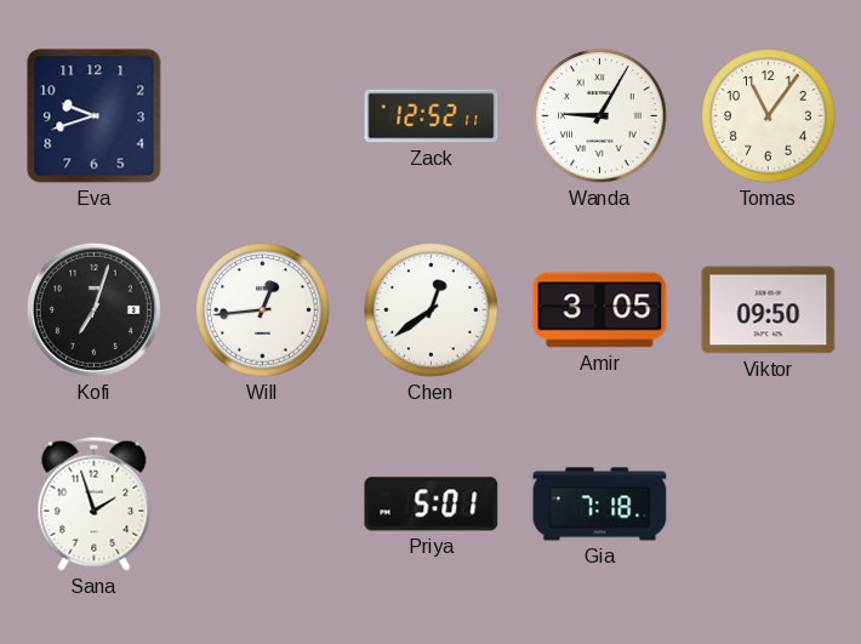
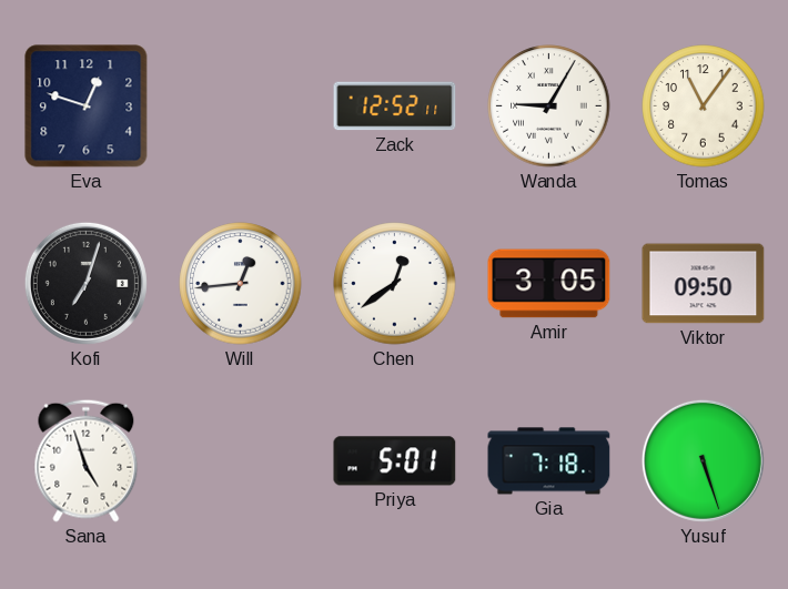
Eva: 9:42 -> 12:48 (87, 106)
Sana: 1:57 -> 4:57 (87, 460)
Yusuf: none -> 5:27 (703, 460)
